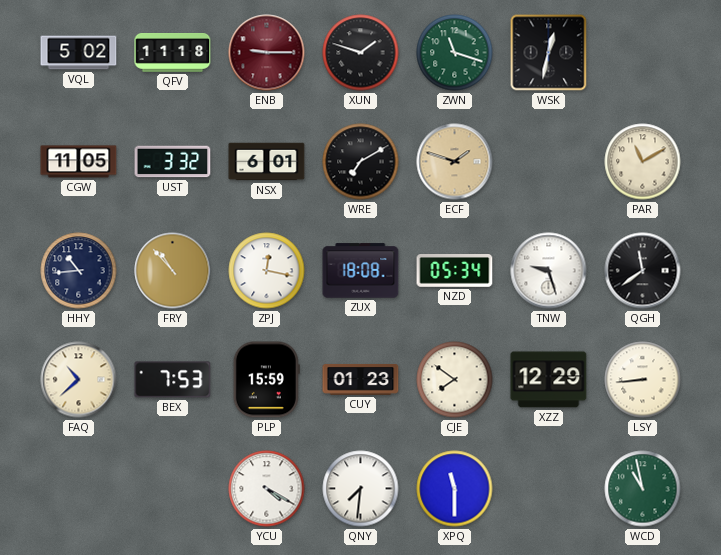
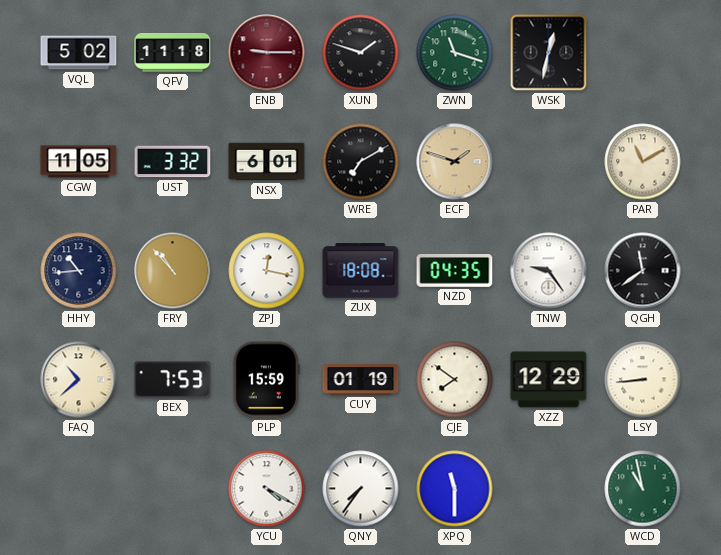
NZD: 05:34 -> 04:35 (455, 271)
TNW: 9:27 -> 9:24 (549, 271)
CUY: 01:23 -> 01:19 (361, 379)
QNY: 7:31 -> 7:36 (361, 489)
